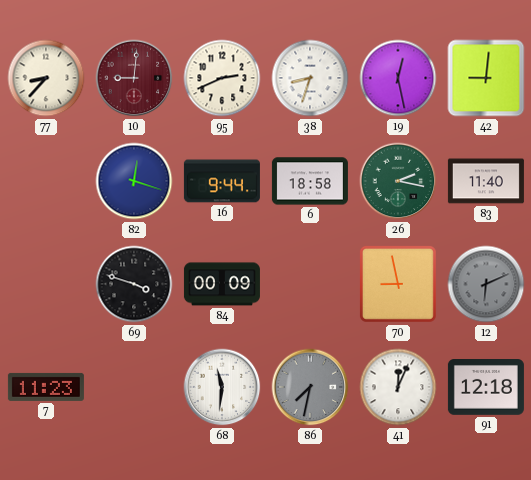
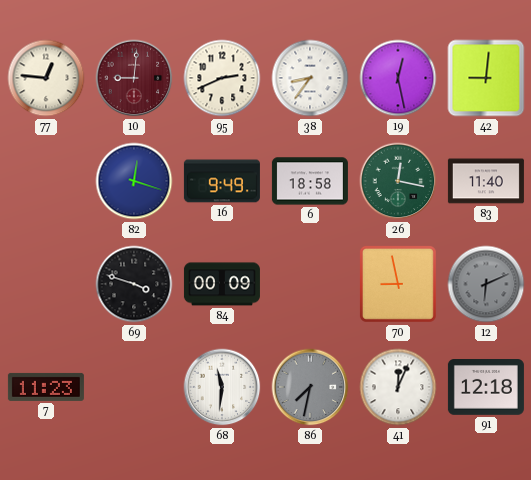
77: 8:37 -> 12:46 (46, 78)
38: 8:33 -> 8:36 (310, 78)
16: 9:44 -> 9:49 (222, 181)
26: 2:17 -> 12:17 (398, 181)
